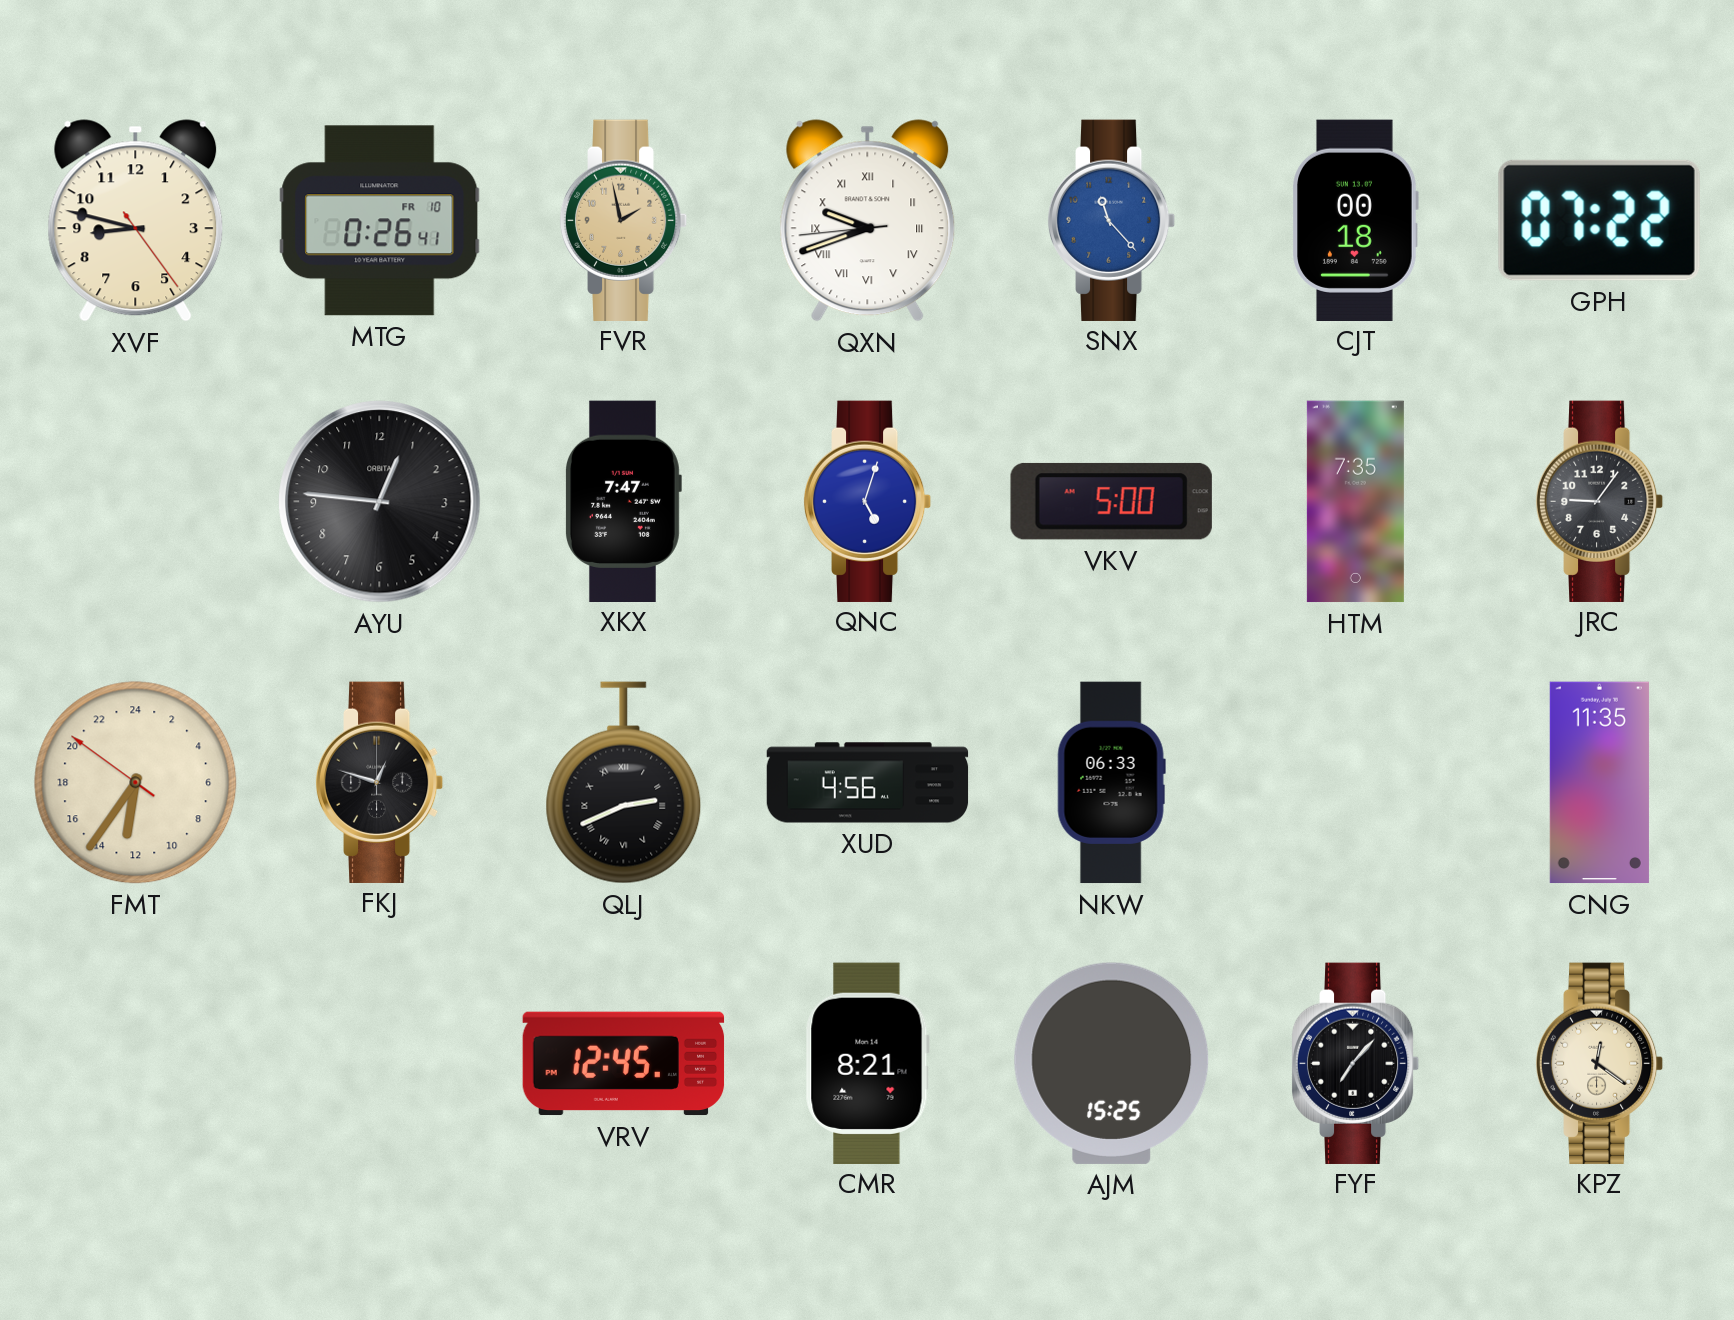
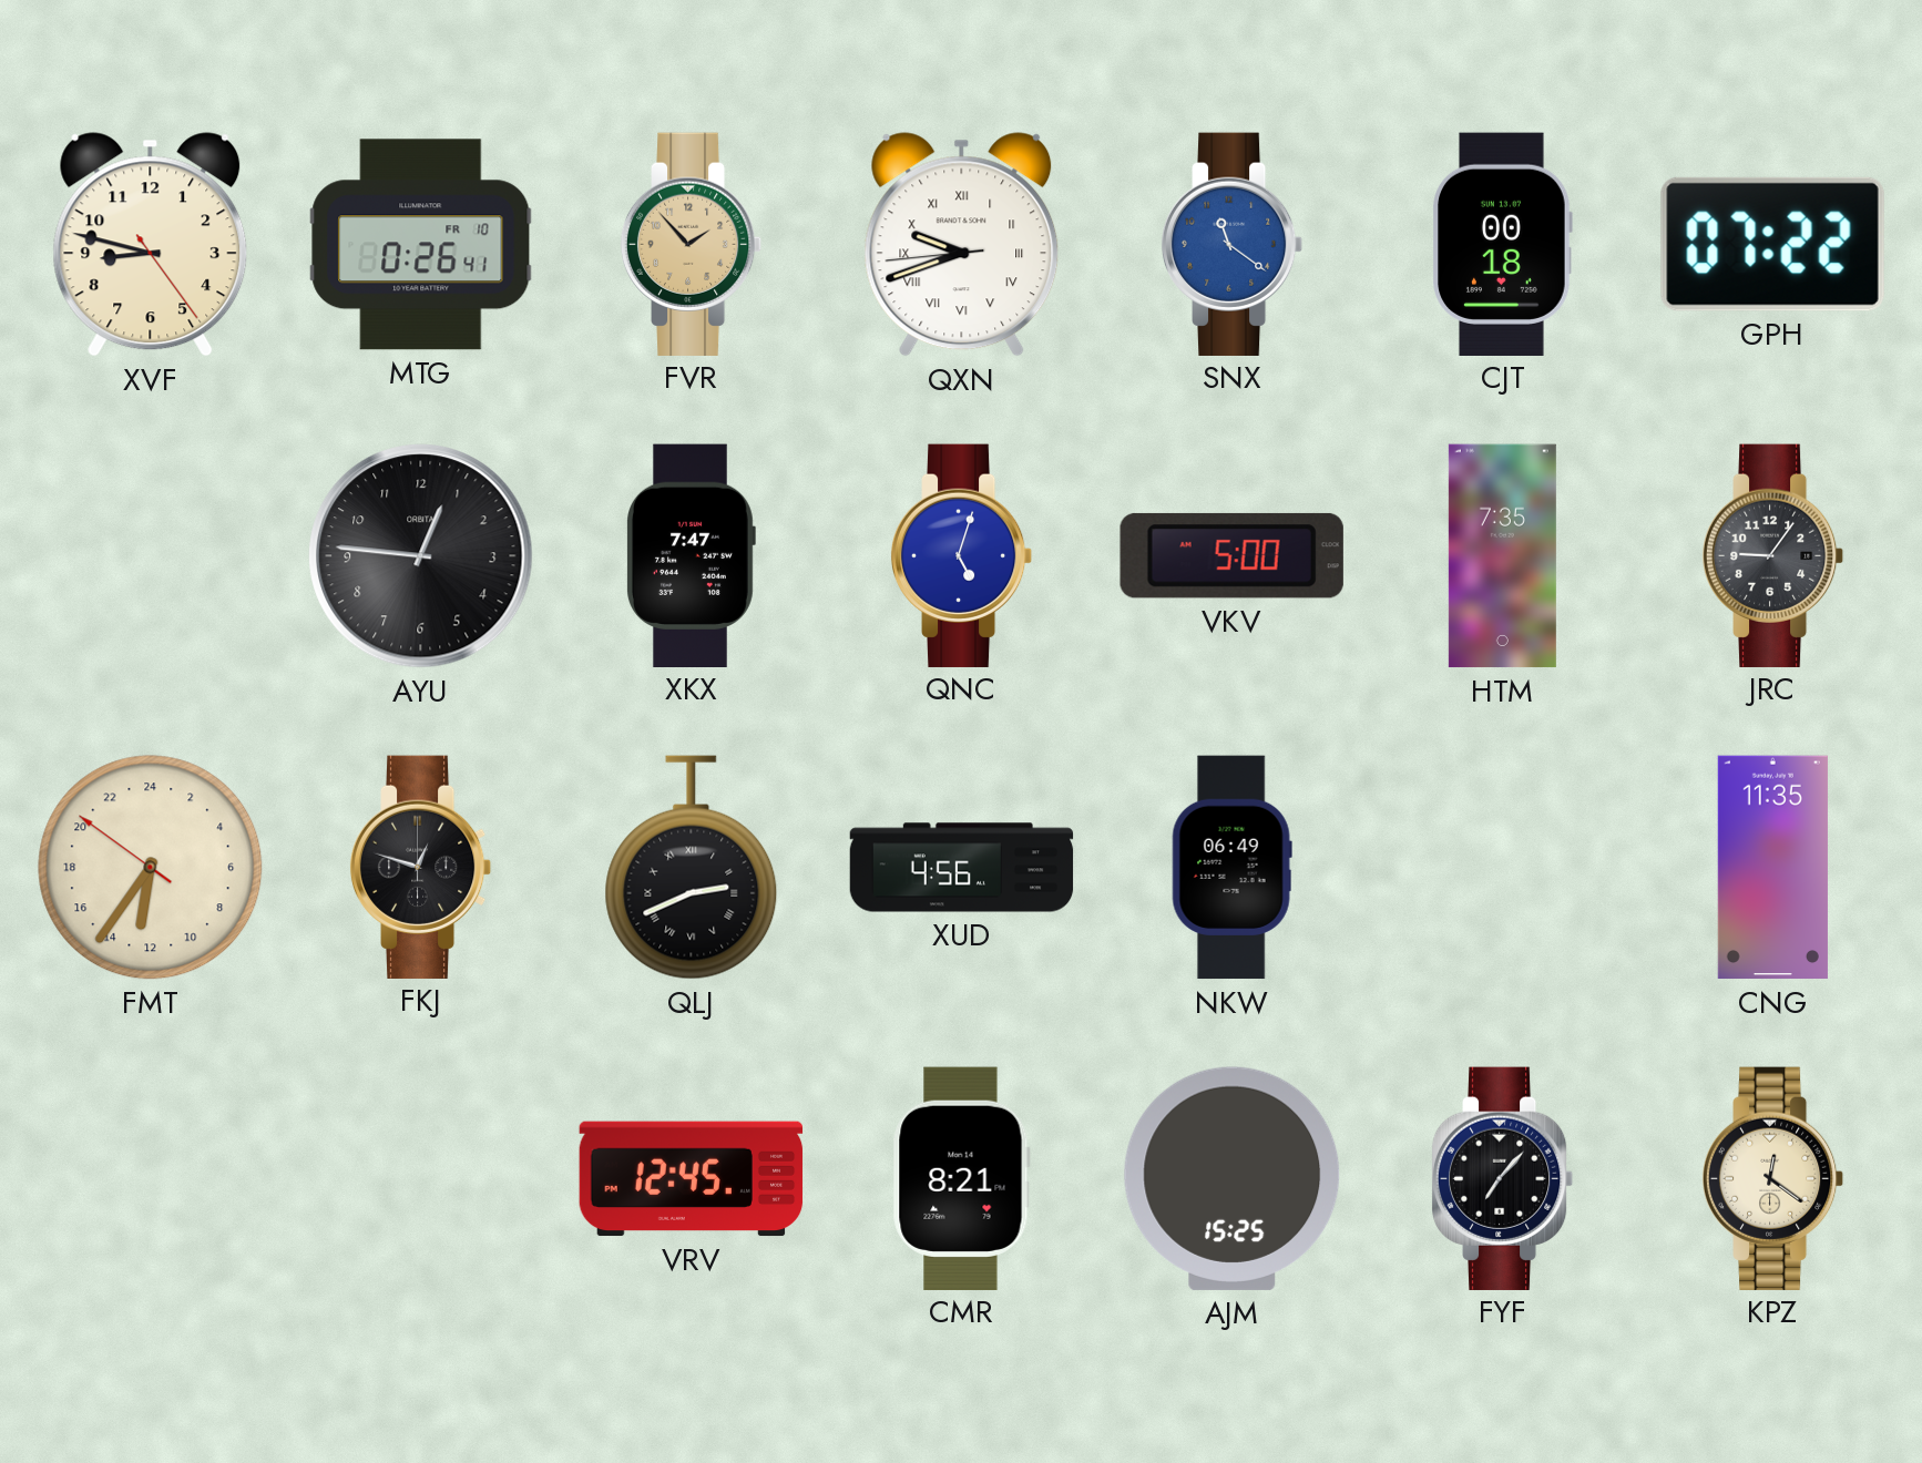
FVR: 1:58 -> 1:53 (692, 244)
SNX: 11:23 -> 11:21 (1233, 244)
NKW: 06:33 -> 06:49 (1231, 868)
